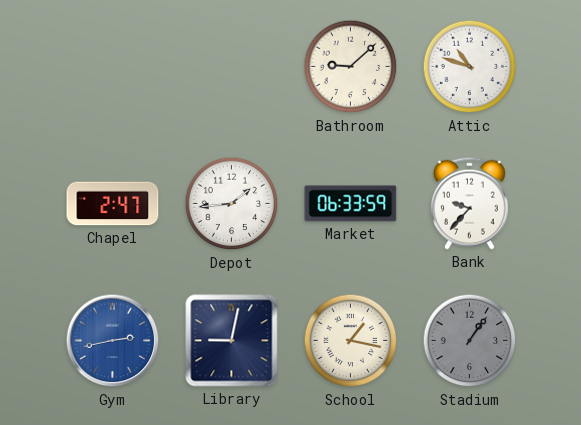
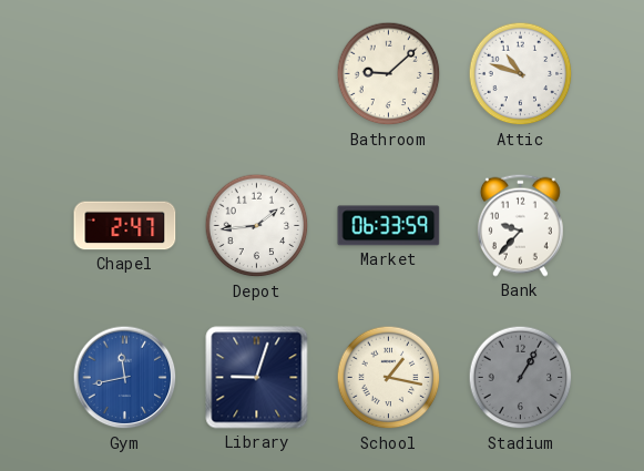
Gym: 2:43 -> 11:43 (125, 378)
Library: 9:02 -> 9:03 (257, 378)
Stadium: 1:06 -> 1:05 (521, 378)
